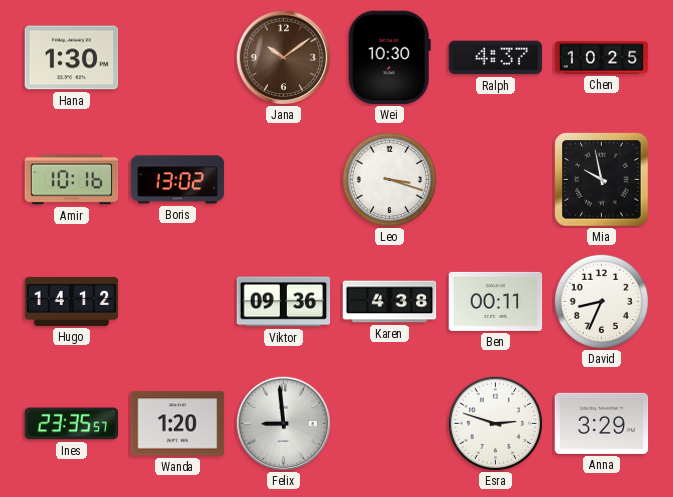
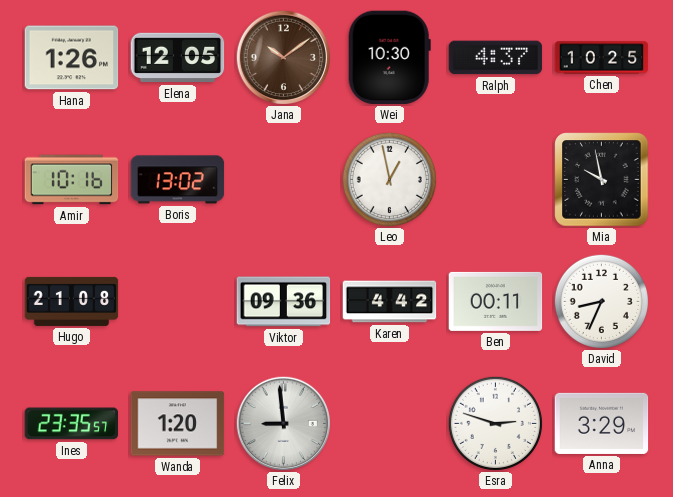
Hana: 1:30 -> 1:26 (72, 58)
Elena: none -> 12:05 (178, 58)
Leo: 3:18 -> 12:58 (389, 179)
Hugo: 14:12 -> 21:08 (72, 301)
Karen: 4:38 -> 4:42 (390, 302)
